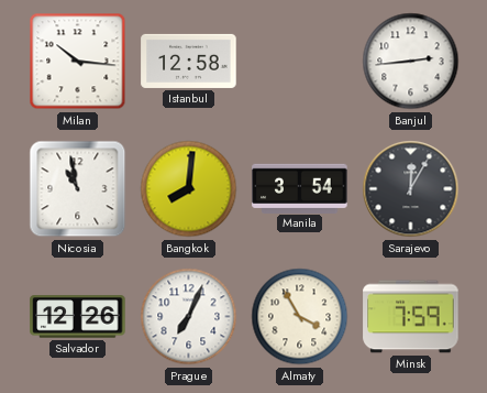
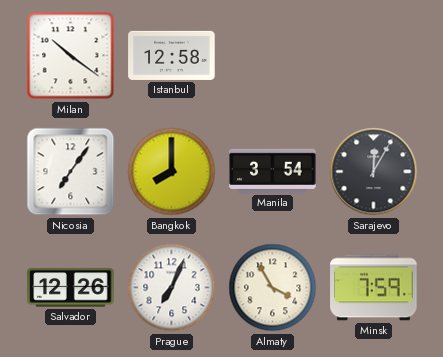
Milan: 10:16 -> 10:21 (71, 56)
Banjul: 2:44 -> none (411, 62)
Nicosia: 10:58 -> 7:06 (71, 172)
Bangkok: 8:01 -> 8:00 (172, 172)
